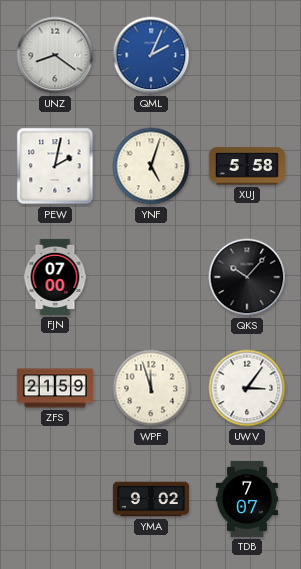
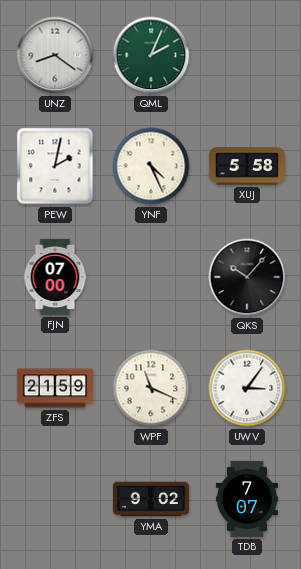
QML dial: blue -> green (151, 55)
YNF: 5:03 -> 4:26 (151, 166)
WPF: 11:57 -> 11:19 (151, 388)
